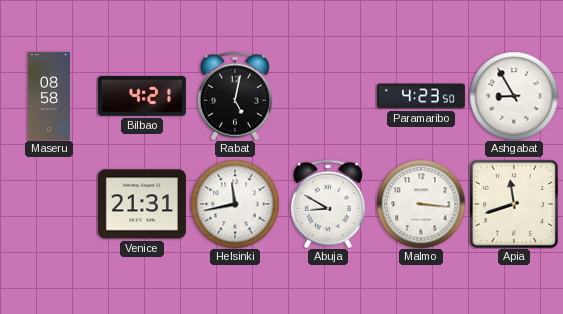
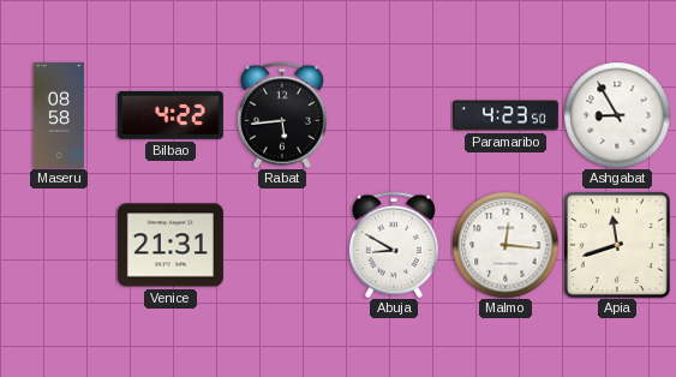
Bilbao: 4:21 -> 4:22 (171, 115)
Rabat: 5:02 -> 5:44 (282, 115)
Helsinki: 11:43 -> none (235, 204)
Malmo: 3:16 -> 12:16 (505, 245)
